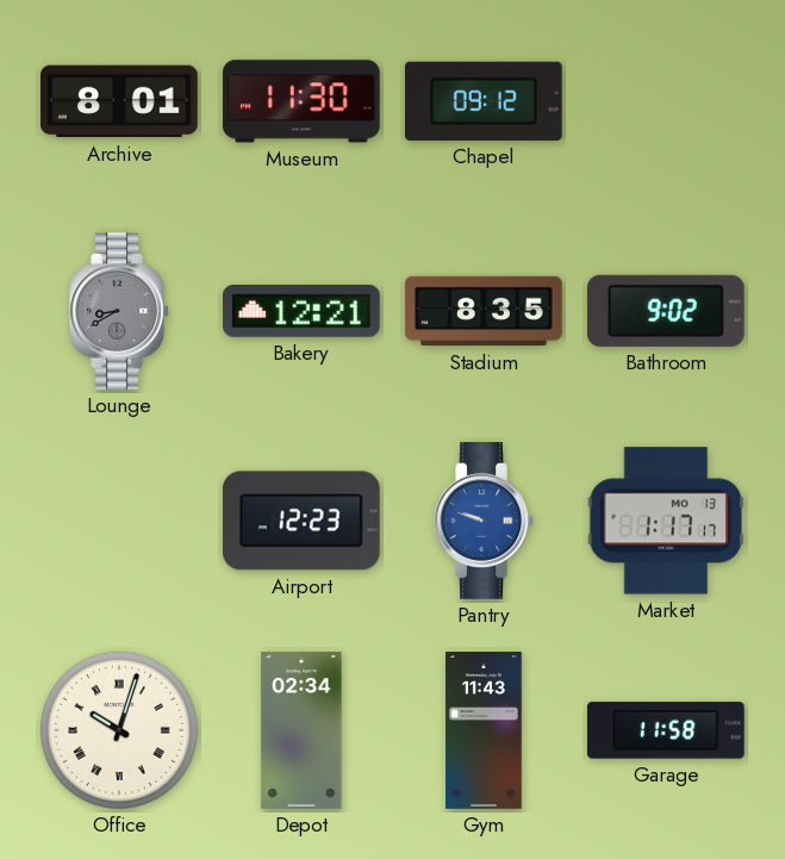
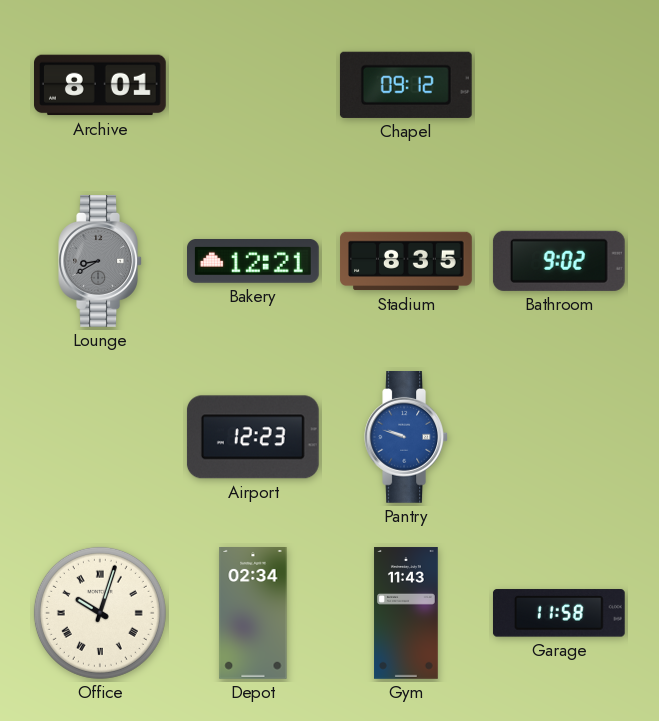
Museum: 11:30 -> none (301, 101)
Market: 1:17 -> none (666, 521)
